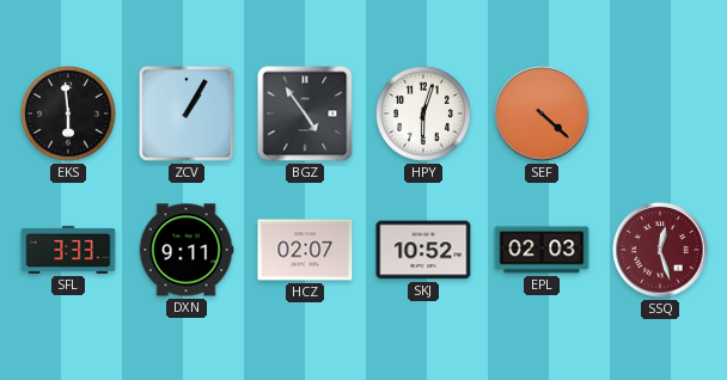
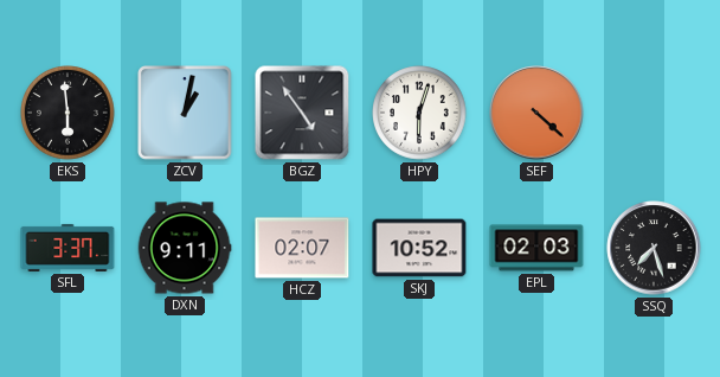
ZCV: 1:05 -> 1:02 (186, 114)
SFL: 3:33 -> 3:37 (67, 248)
SSQ: 12:27 -> 7:27 (654, 248)
SSQ dial: burgundy -> black (654, 248)
